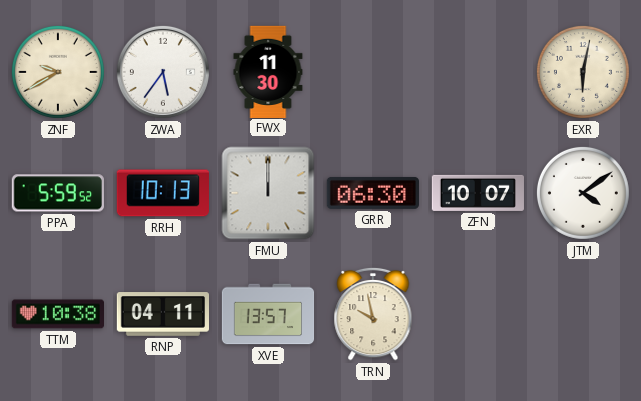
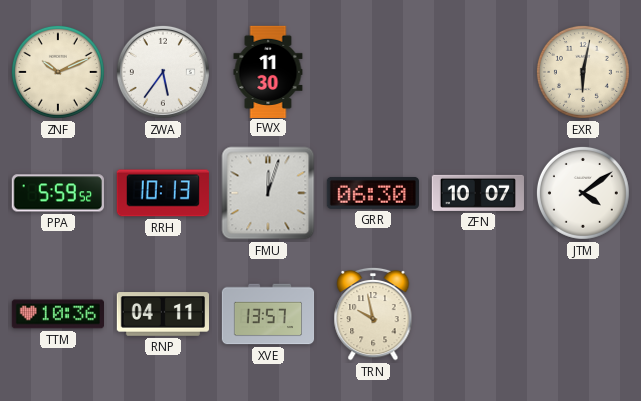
ZNF: 9:40 -> 10:11 (58, 72)
FMU: 12:00 -> 12:03 (268, 193)
TTM: 10:38 -> 10:36 (57, 314)
